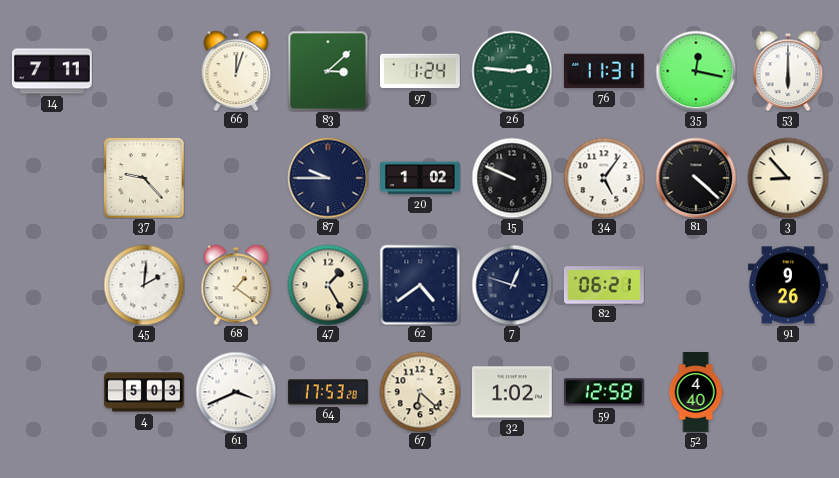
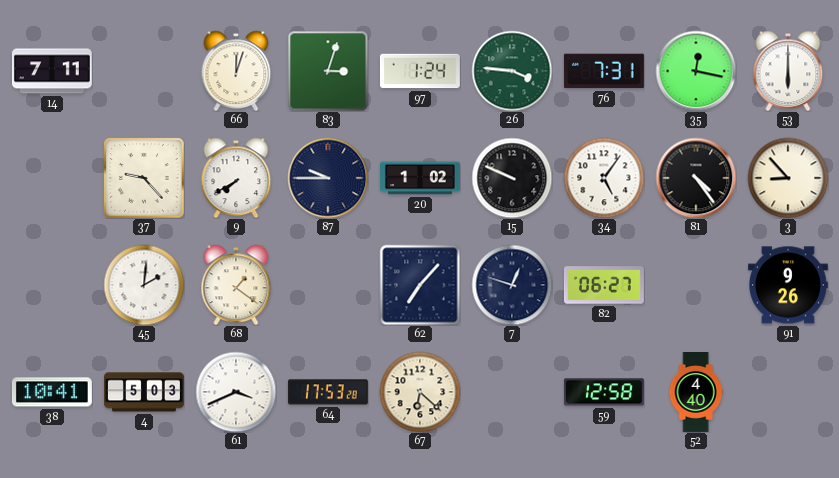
83: 3:08 -> 3:03 (328, 71)
26: 2:46 -> 3:46 (512, 71)
76: 11:31 -> 7:31 (604, 71)
9: none -> 7:40 (236, 178)
81: 4:22 -> 4:24 (696, 178)
47: 1:25 -> none (328, 285)
62: 4:39 -> 7:07 (420, 285)
82: 06:21 -> 06:27 (604, 285)
38: none -> 10:41 (52, 392)
32: 1:02 -> none (512, 392)
